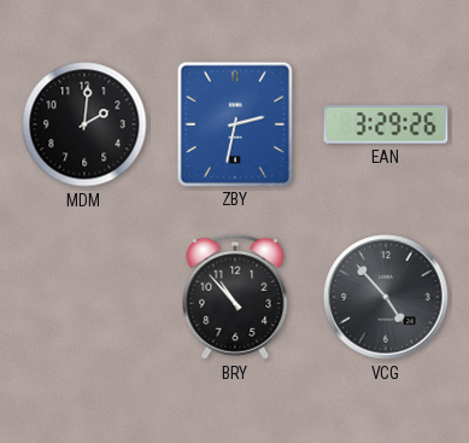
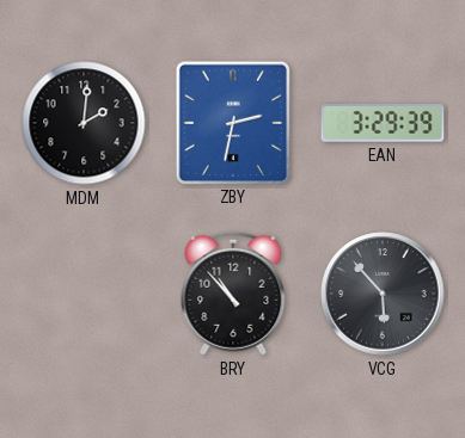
EAN: 3:29:26 -> 3:29:39 (383, 123)
VCG: 4:53 -> 5:53 (383, 294)
